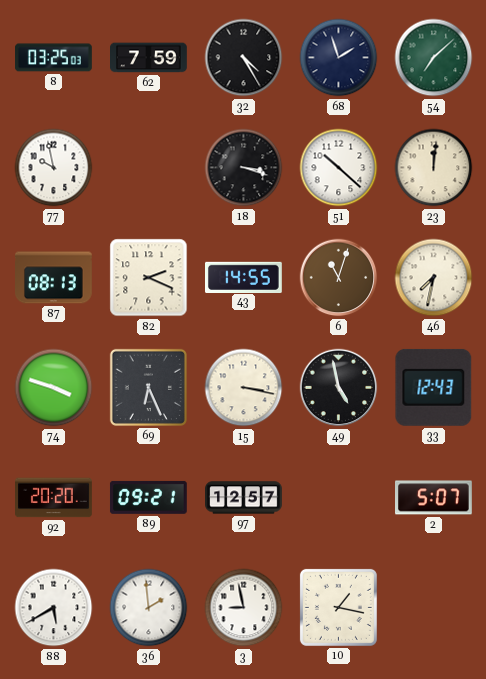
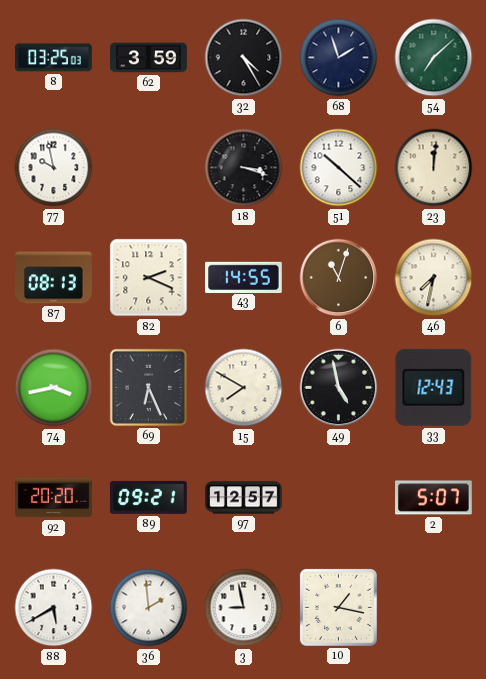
62: 7:59 -> 3:59 (149, 58)
74: 3:48 -> 3:43 (54, 388)
15: 3:17 -> 7:50 (244, 388)
